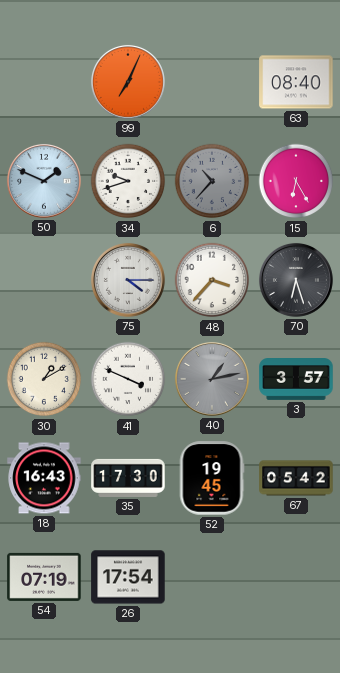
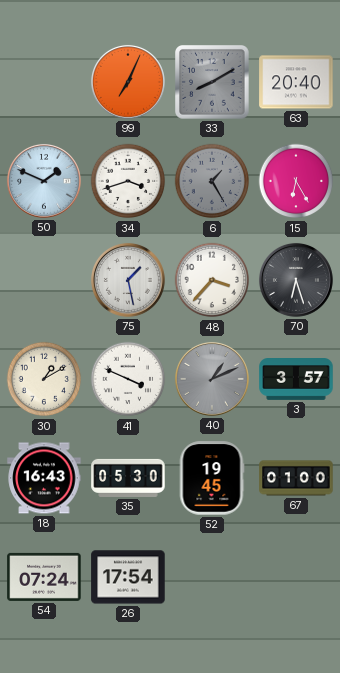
33: none -> 8:10 (213, 83)
63: 08:40 -> 20:40 (296, 82)
34: 9:42 -> 3:42 (128, 181)
6: 10:37 -> 1:25 (212, 181)
75: 4:15 -> 1:28 (128, 280)
40: 1:13 -> 1:11 (212, 379)
35: 17:30 -> 05:30 (128, 478)
67: 05:42 -> 01:00 (296, 478)
54: 07:19 -> 07:24 (44, 577)
